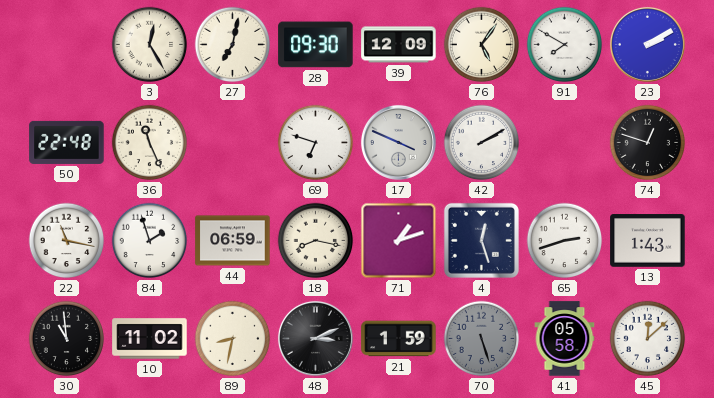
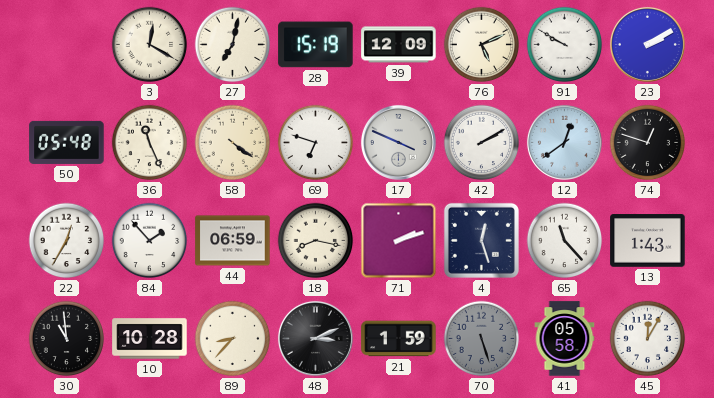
3: 12:25 -> 12:20 (150, 45)
28: 09:30 -> 15:19 (316, 45)
76: 5:06 -> 5:11 (482, 45)
91: 7:50 -> 9:50 (565, 45)
50: 22:48 -> 05:48 (67, 142)
58: none -> 4:21 (233, 143)
12: none -> 12:39 (564, 142)
22: 11:17 -> 12:35 (67, 241)
84: 1:57 -> 1:53 (150, 241)
71: 1:12 -> 2:12 (399, 241)
65: 2:42 -> 11:23 (565, 241)
10: 11:02 -> 10:28 (150, 339)
89: 8:32 -> 8:37 (233, 339)
45: 12:08 -> 12:05 (648, 339)
